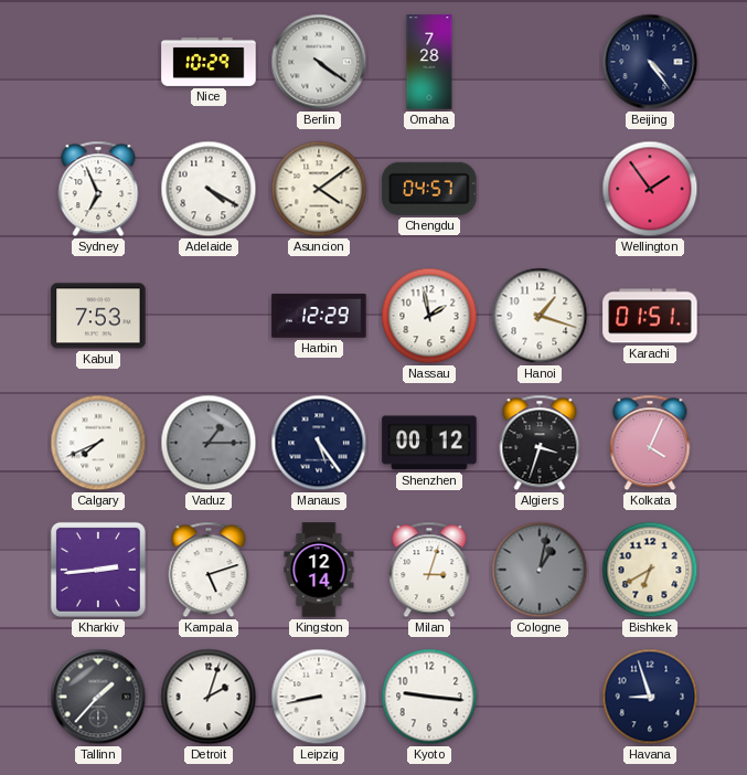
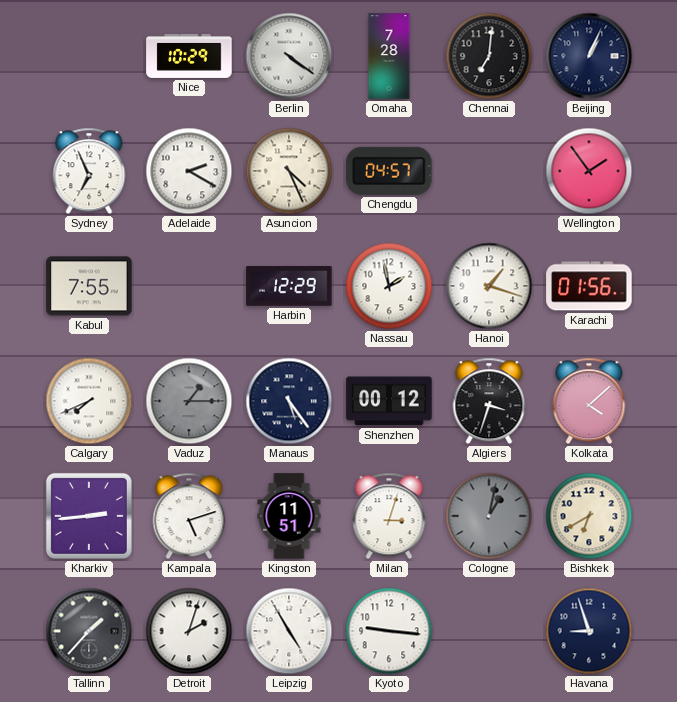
Chennai: none -> 7:01 (489, 56)
Beijing: 4:24 -> 1:04 (589, 56)
Adelaide: 4:20 -> 2:20 (189, 171)
Asuncion: 4:09 -> 4:26 (289, 171)
Kabul: 7:53 -> 7:55 (89, 286)
Karachi: 01:51 -> 01:56 (589, 286)
Kolkata: 4:04 -> 4:08 (589, 401)
Kingston: 12:14 -> 11:51 (289, 516)
Leipzig: 8:43 -> 4:55 (289, 631)
